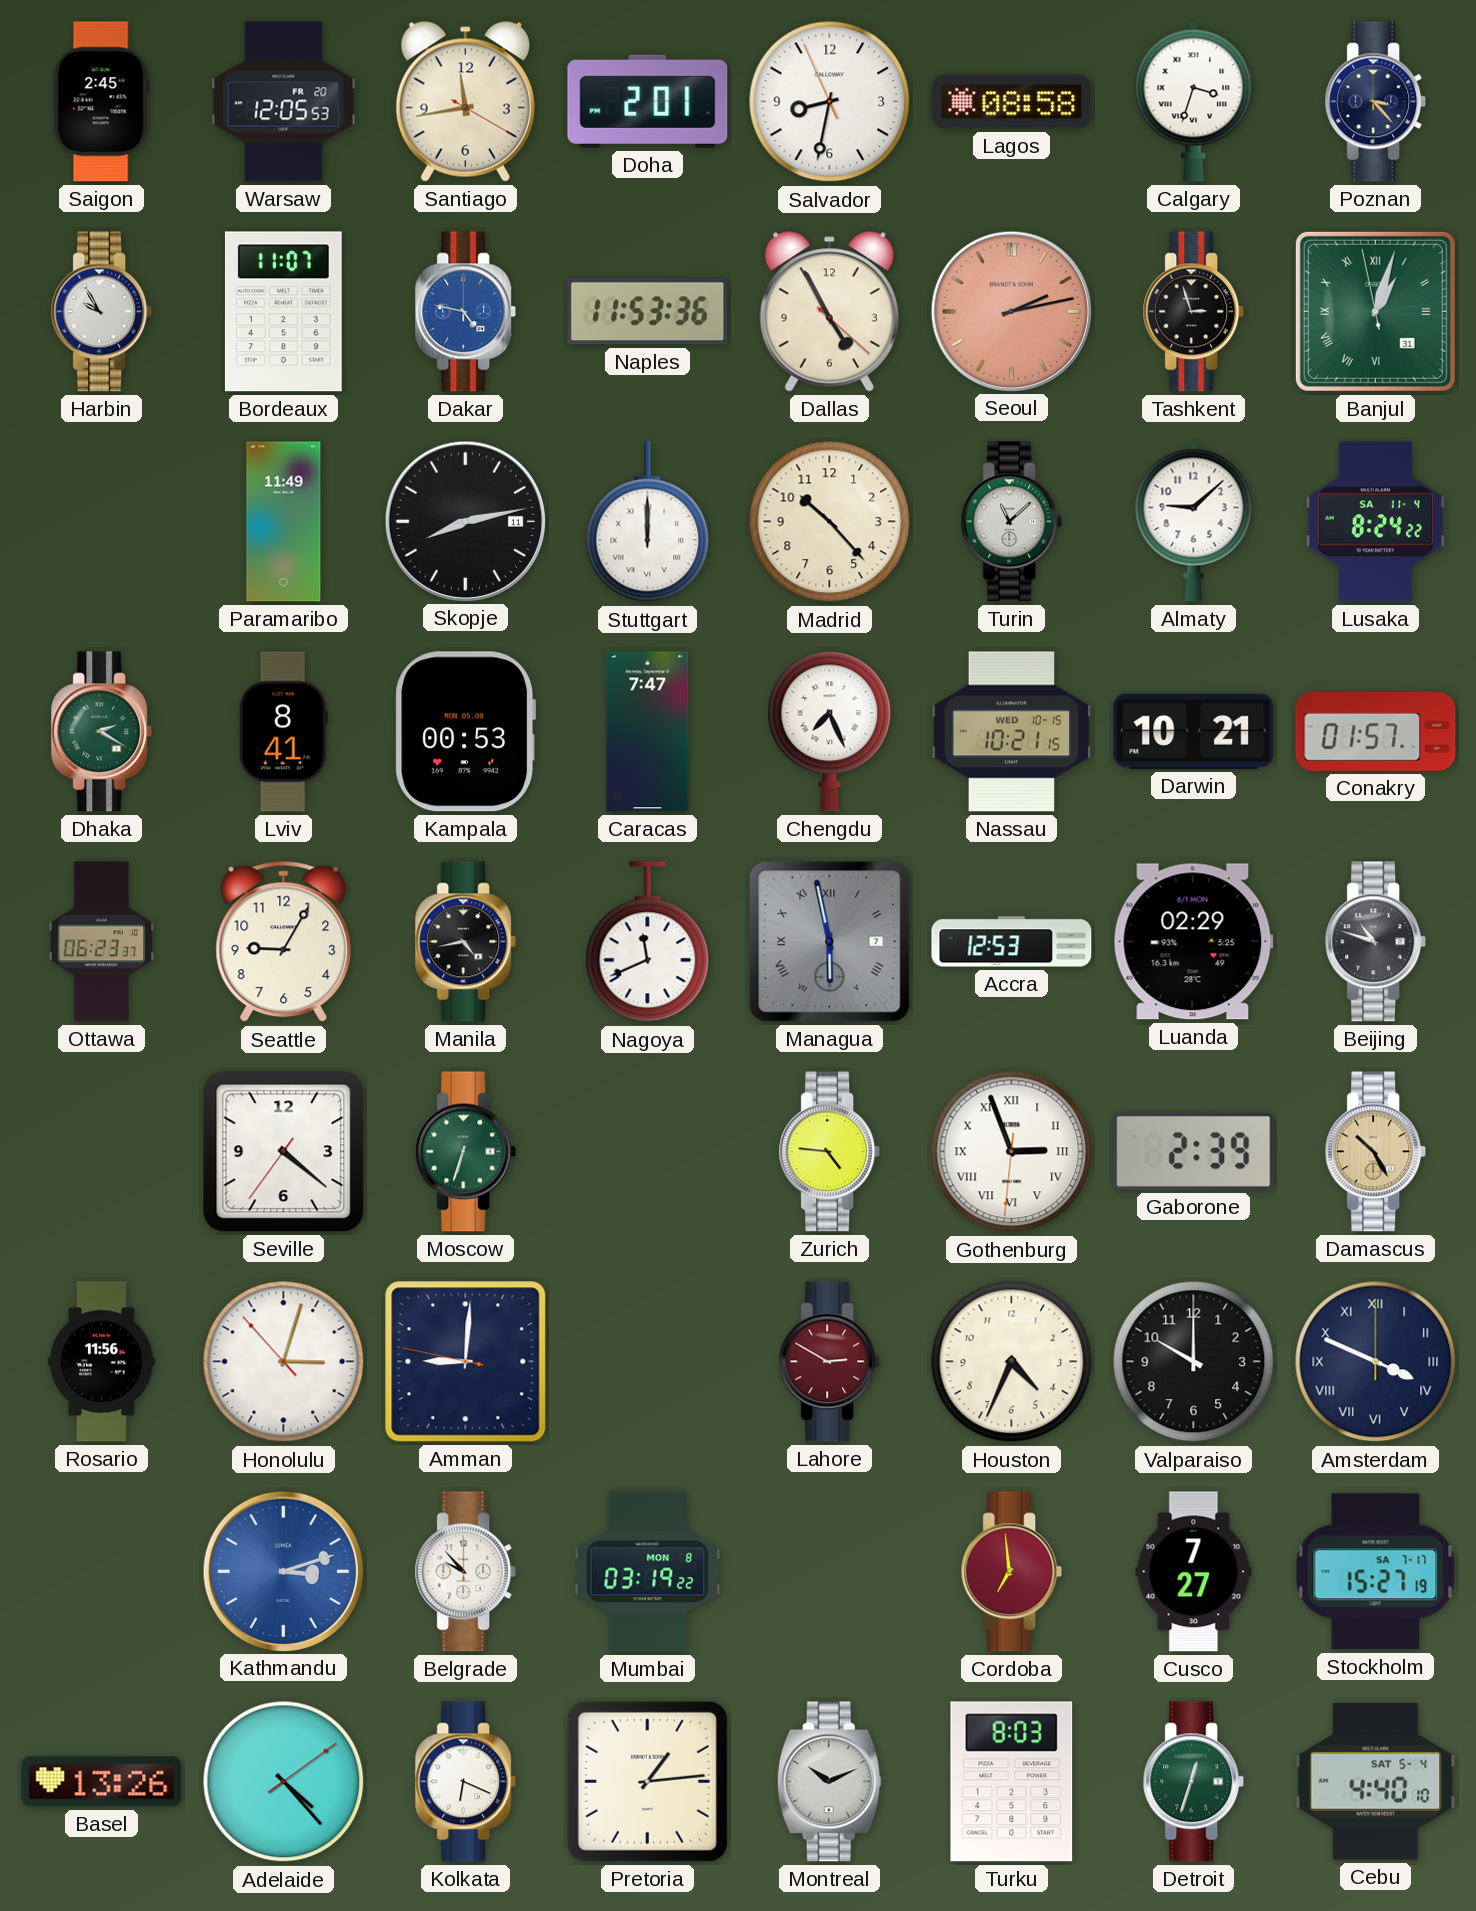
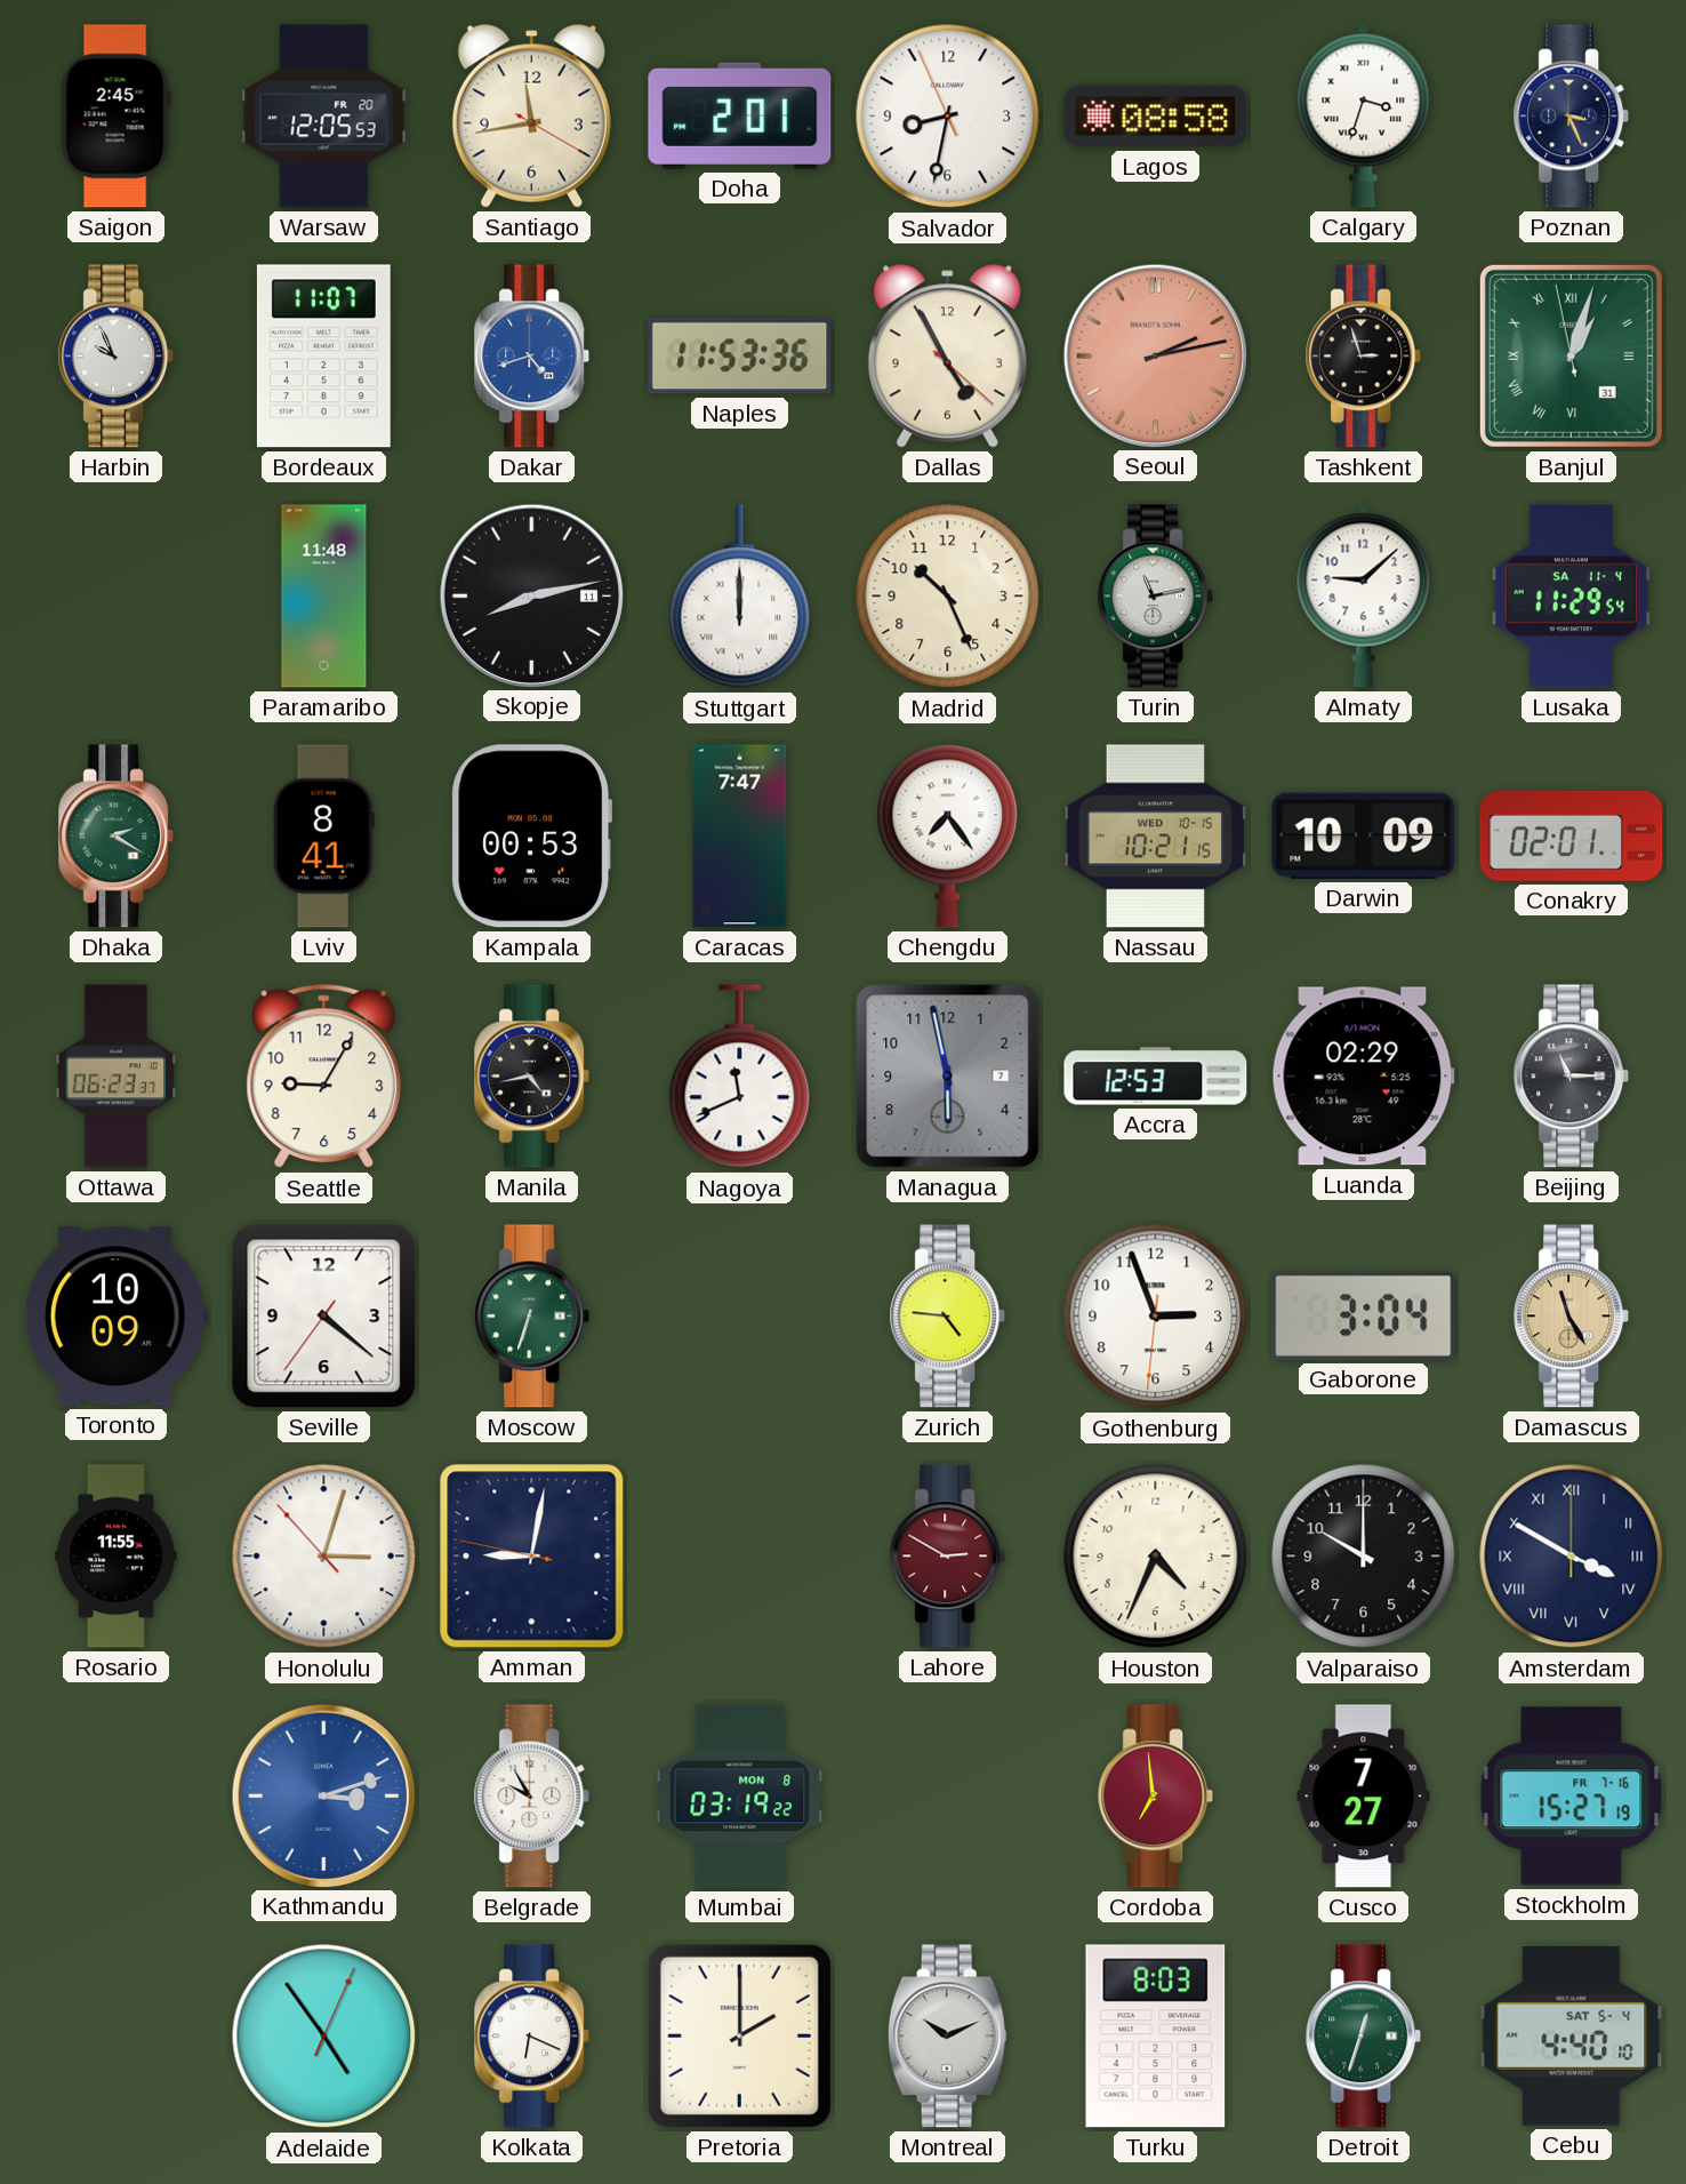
Poznan: 3:23 -> 3:26 (1572, 117)
Harbin: 9:55 -> 9:56 (117, 357)
Dakar: 4:47 -> 4:42 (532, 357)
Paramaribo: 11:49 -> 11:48 (324, 597)
Madrid: 10:23 -> 10:26 (948, 597)
Turin: 11:08 -> 11:13 (1156, 597)
Lusaka: 8:24 -> 11:29 (1571, 597)
Chengdu: 7:26 -> 7:24 (948, 835)
Darwin: 10:21 -> 10:09 (1364, 835)
Conakry: 01:57 -> 02:01 (1572, 835)
Managua numerals: Roman -> Arabic (948, 1077)
Beijing: 10:48 -> 11:15 (1572, 1077)
Toronto: none -> 10:09 (115, 1317)
Gothenburg numerals: Roman -> Arabic (1156, 1317)
Gaborone: 2:39 -> 3:04 (1364, 1315)
Damascus: 10:25 -> 11:25 (1572, 1317)
Rosario: 11:56 -> 11:55 (117, 1557)
Amman: 9:00 -> 9:01 (532, 1557)
Amsterdam: 3:49 -> 3:50 (1572, 1557)
Belgrade: 9:53 -> 9:55 (532, 1797)
Stockholm date: SA 7-17 -> FR 7-16 (1572, 1797)
Basel: 13:26 -> none (102, 1782)
Adelaide: 4:23 -> 4:54 (324, 2037)
Pretoria: 1:14 -> 2:00 (739, 2035)
